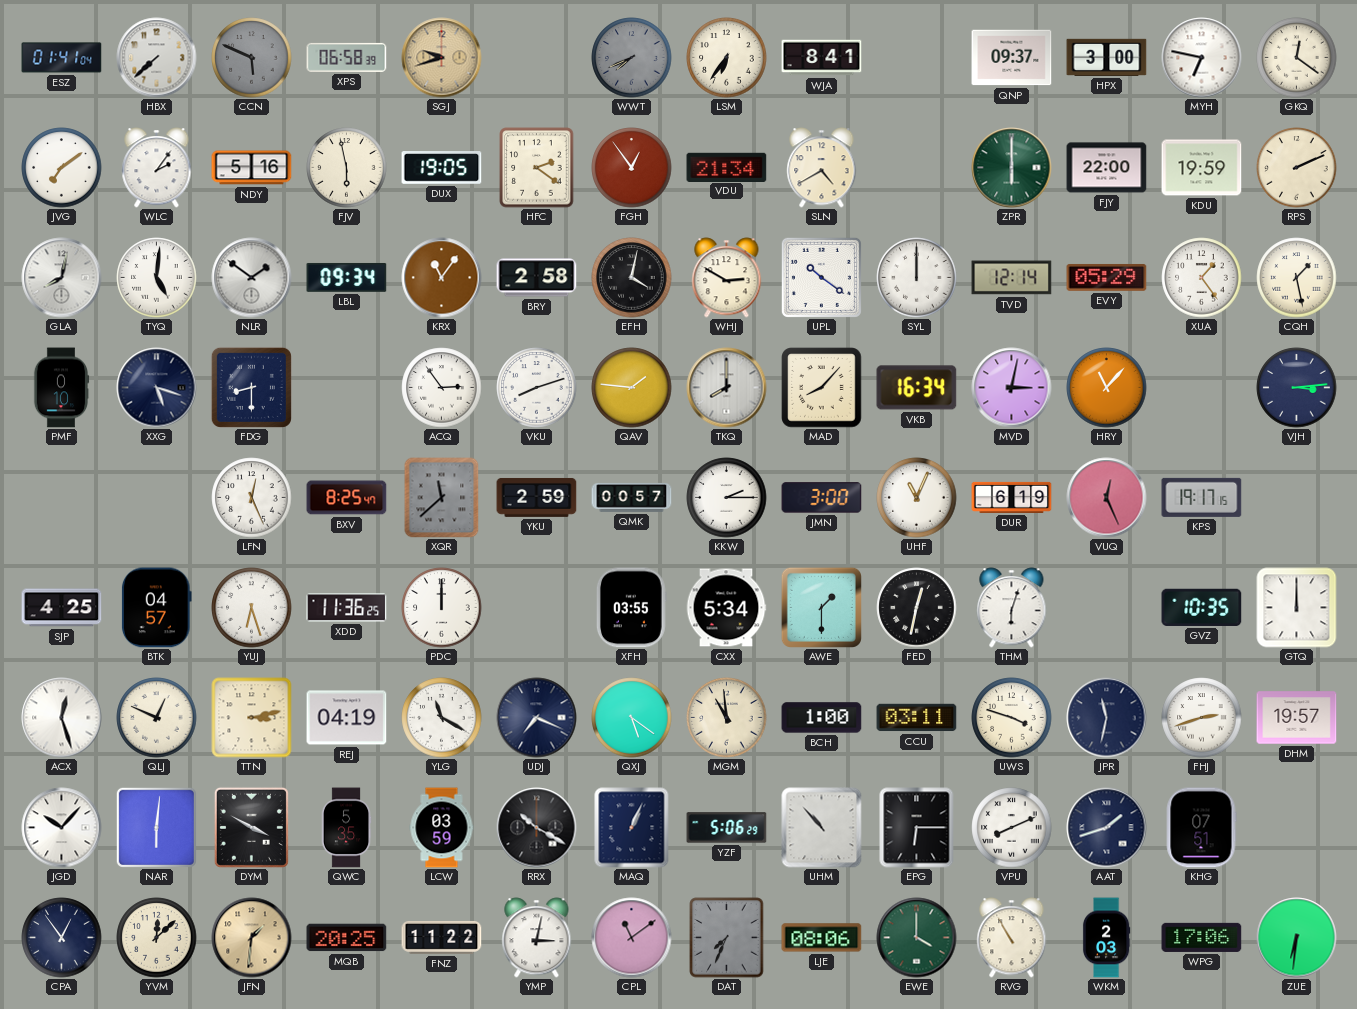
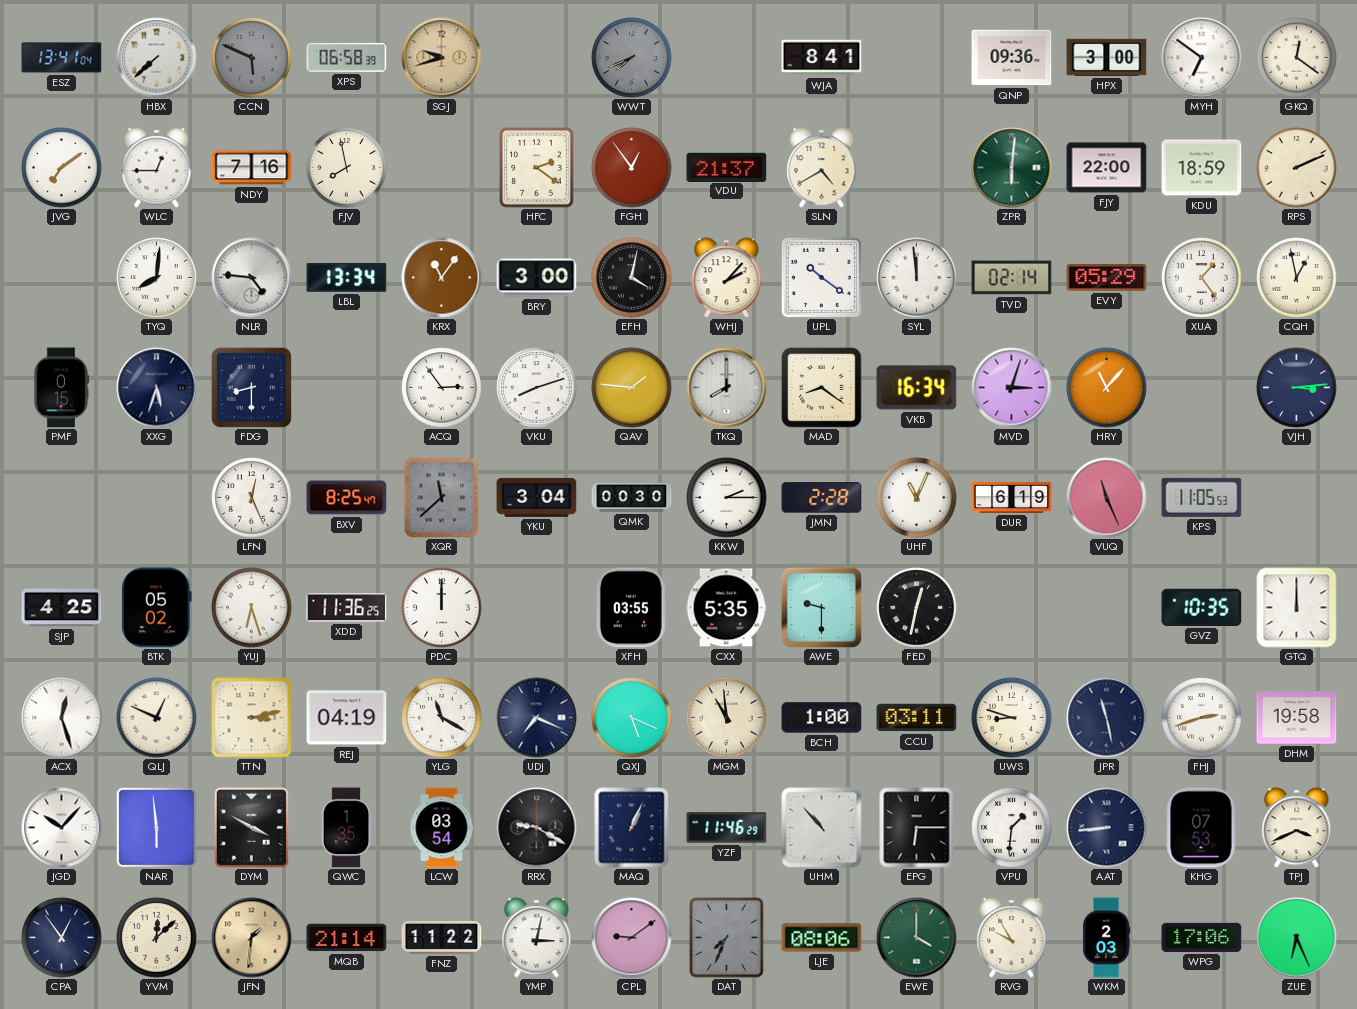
ESZ: 01:41 -> 13:41 (62, 58)
LSM: 6:36 -> none (727, 58)
QNP: 09:37 -> 09:36 (1012, 58)
MYH: 6:47 -> 6:51 (1202, 58)
WLC: 2:06 -> 12:45 (157, 168)
NDY: 5:16 -> 7:16 (252, 168)
FJV: 5:58 -> 7:58 (347, 168)
DUX: 19:05 -> none (442, 168)
VDU: 21:34 -> 21:37 (727, 167)
ZPR: 6:00 -> 6:01 (1012, 168)
KDU: 19:59 -> 18:59 (1202, 168)
GLA: 8:02 -> none (62, 278)
TYQ: 5:01 -> 8:01 (157, 278)
NLR: 1:51 -> 4:46 (252, 278)
LBL: 09:34 -> 13:34 (347, 277)
BRY: 2:58 -> 3:00 (537, 278)
WHJ: 2:50 -> 2:07 (727, 278)
SYL: 12:00 -> 11:59 (917, 278)
TVD: 12:14 -> 02:14 (1012, 278)
CQH: 1:28 -> 12:58 (1297, 278)
PMF: 0:10 -> 0:15 (61, 388)
XXG: 5:18 -> 5:33 (157, 388)
MAD: 8:07 -> 8:21 (822, 388)
MVD: 3:02 -> 3:03 (1012, 388)
YKU: 2:59 -> 3:04 (537, 497)
QMK: 00:57 -> 00:30 (632, 497)
JMN: 3:00 -> 2:28 (822, 498)
VUQ: 12:26 -> 11:26 (1107, 498)
KPS: 19:17 -> 11:05 (1202, 497)
BTK: 04:57 -> 05:02 (156, 608)
CXX: 5:34 -> 5:35 (726, 608)
AWE: 1:30 -> 9:30 (821, 607)
THM: 6:03 -> none (1012, 608)
QXJ: 5:21 -> 5:19 (632, 718)
UWS: 3:48 -> 8:48 (1012, 718)
JPR: 11:32 -> 11:28 (1107, 718)
DHM: 19:57 -> 19:58 (1297, 718)
NAR: 6:01 -> 5:59 (156, 827)
QWC: 5:35 -> 1:35 (346, 828)
LCW: 03:59 -> 03:54 (442, 828)
RRX: 10:20 -> 9:20 (537, 828)
YZF: 5:06 -> 11:46 (727, 828)
VPU: 8:11 -> 1:31 (1012, 828)
AAT: 1:42 -> 8:44 (1107, 828)
KHG: 07:51 -> 07:53 (1201, 828)
TPJ: none -> 3:41 (1297, 828)
MQB: 20:25 -> 21:14 (347, 938)
CPL: 11:09 -> 9:09 (632, 938)
RVG: 10:55 -> 9:55 (1012, 938)
ZUE: 6:31 -> 6:26 (1297, 938)
